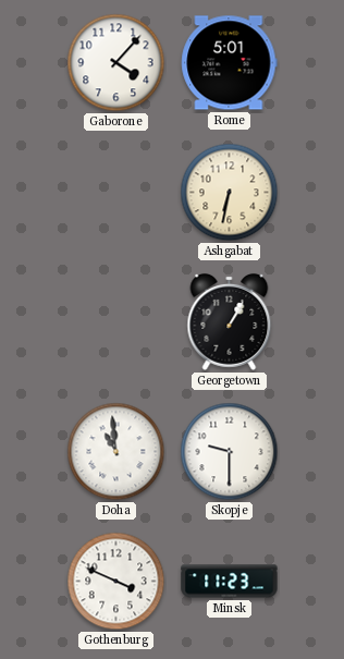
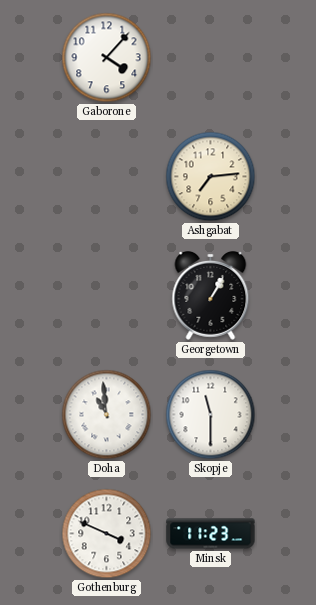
Rome: 5:01 -> none (230, 63)
Ashgabat: 6:32 -> 7:14 (211, 177)
Skopje: 9:30 -> 11:30 (211, 415)
